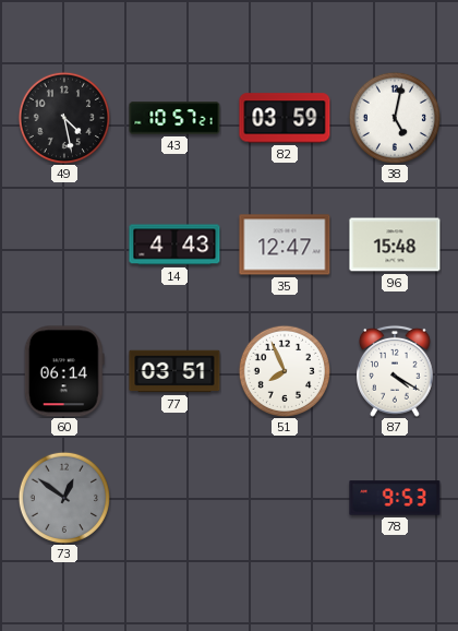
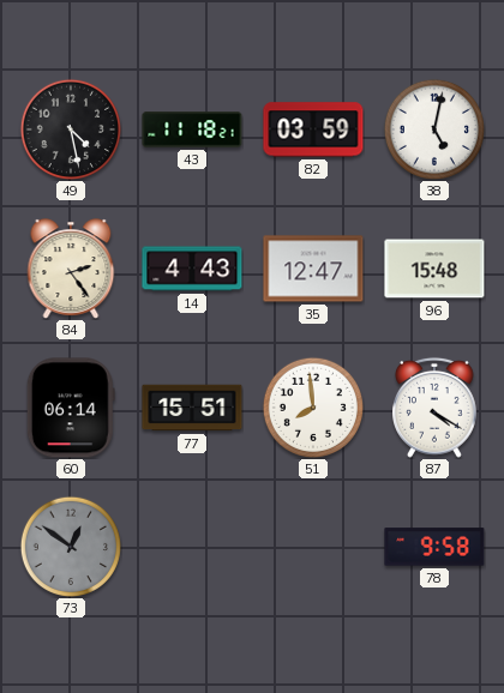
43: 10:57 -> 11:18 (192, 129)
84: none -> 2:24 (71, 269)
77: 03:51 -> 15:51 (192, 408)
51: 7:56 -> 7:59 (312, 406)
78: 9:53 -> 9:58 (434, 547)
